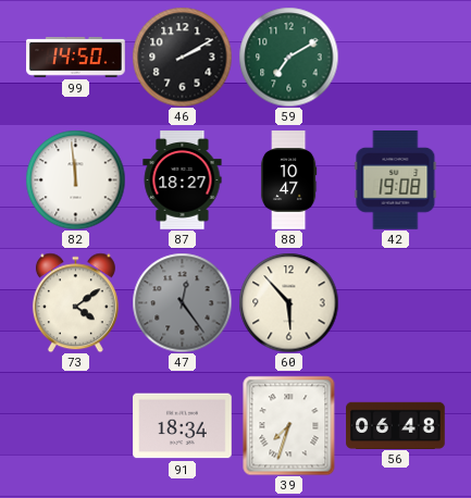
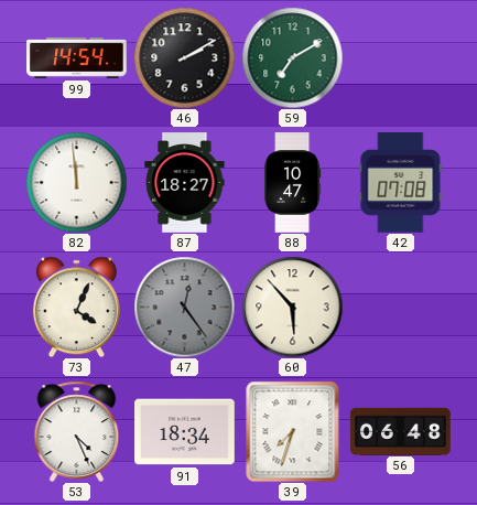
99: 14:50 -> 14:54 (77, 57)
42: 19:08 -> 07:08 (401, 183)
73: 4:09 -> 4:04 (76, 307)
53: none -> 4:26 (77, 431)
